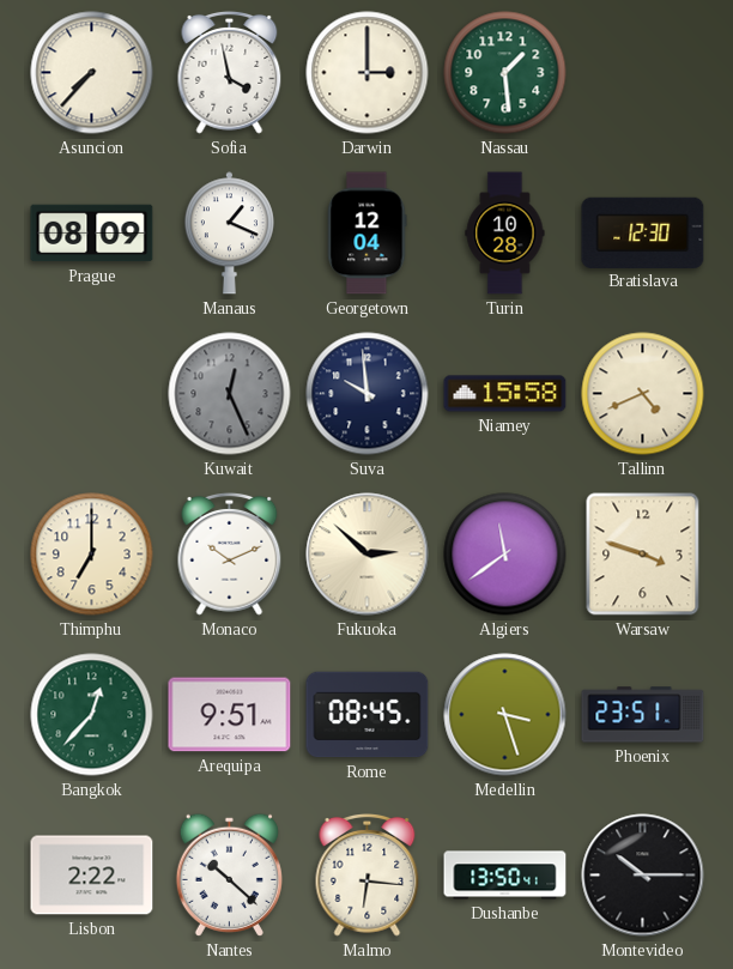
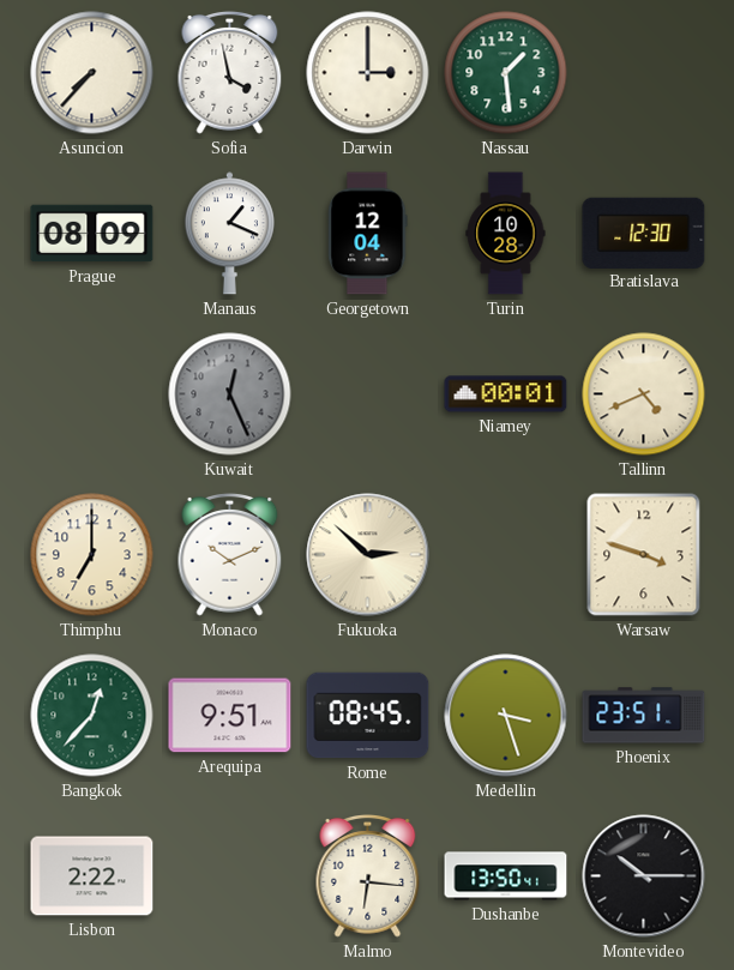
Suva: 9:59 -> none (368, 394)
Niamey: 15:58 -> 00:01 (506, 394)
Algiers: 11:39 -> none (505, 555)
Nantes: 10:22 -> none (229, 874)
